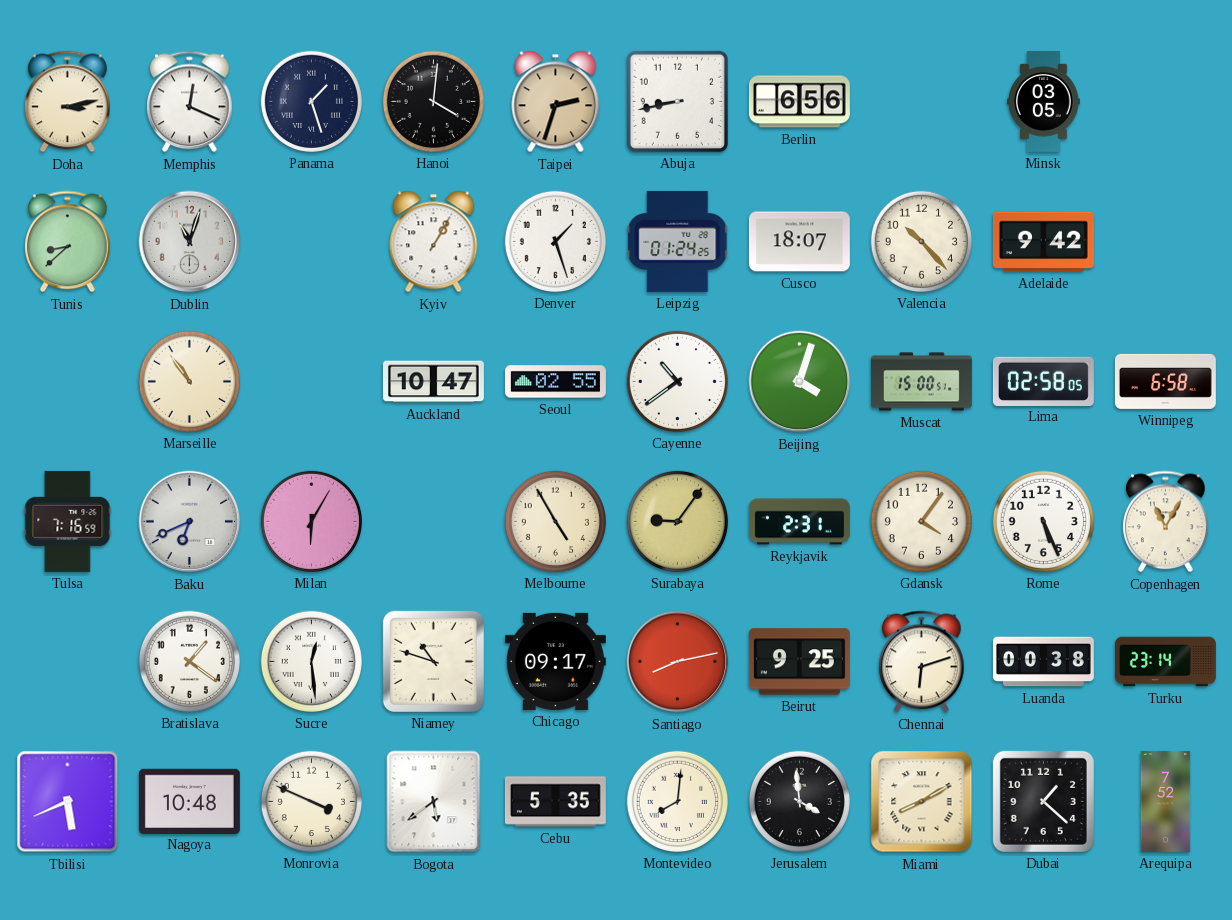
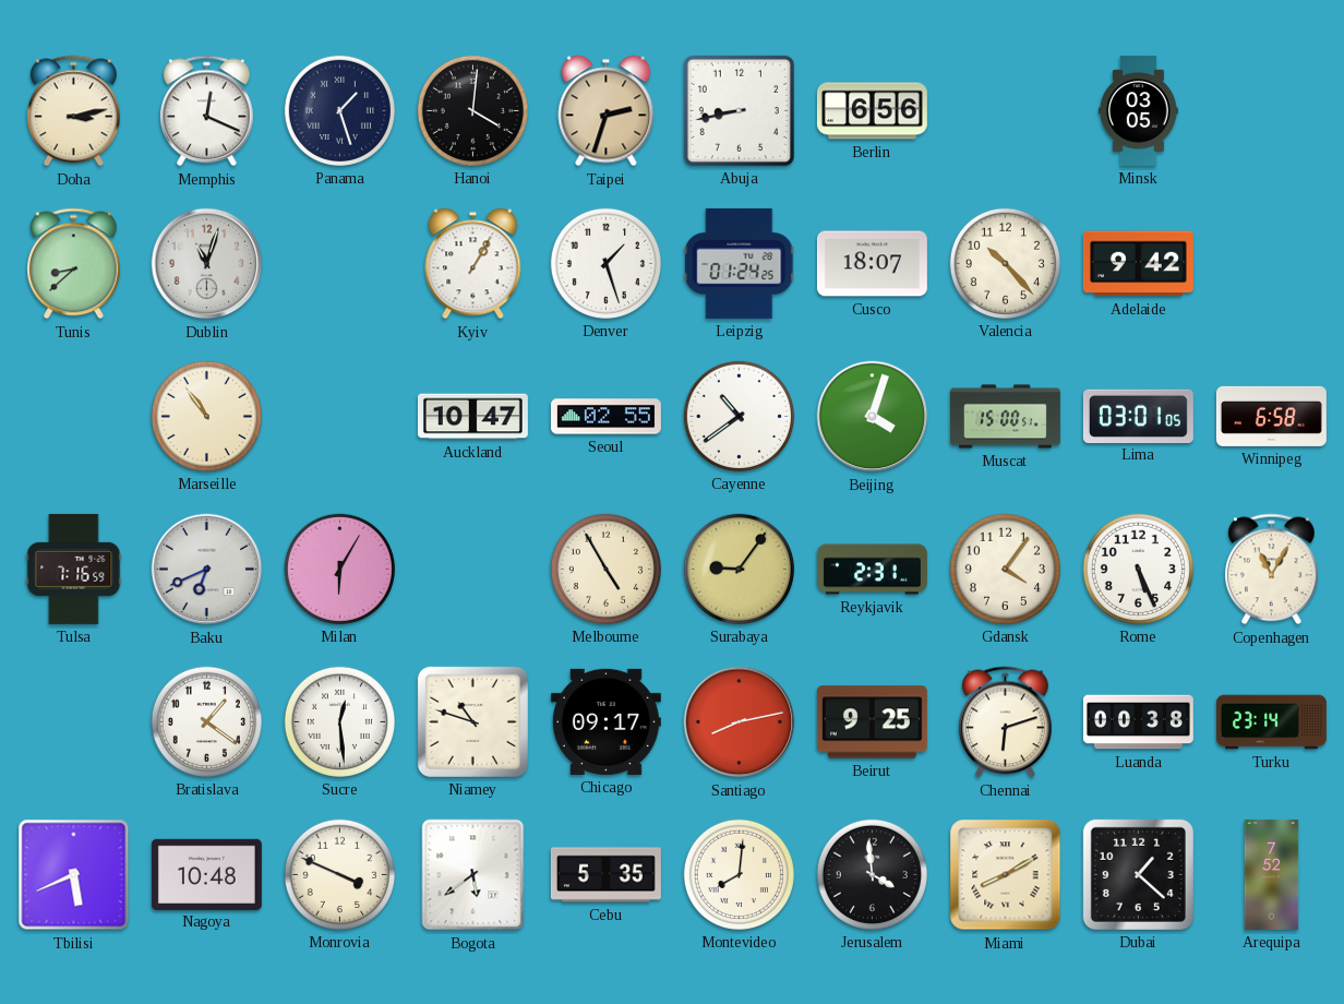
Lima: 02:58 -> 03:01 (1138, 416)
